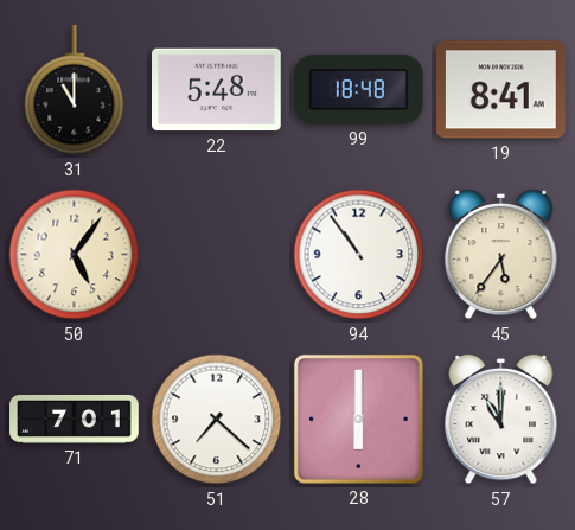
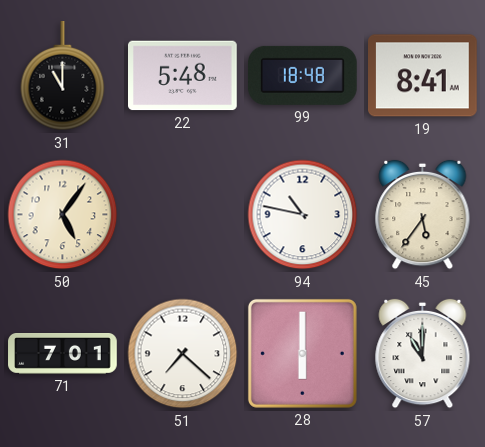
94: 10:54 -> 10:47 (303, 215)
